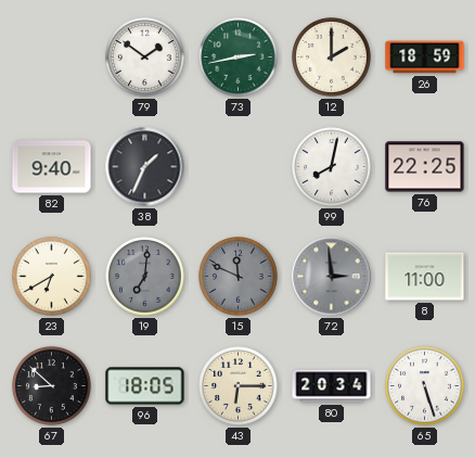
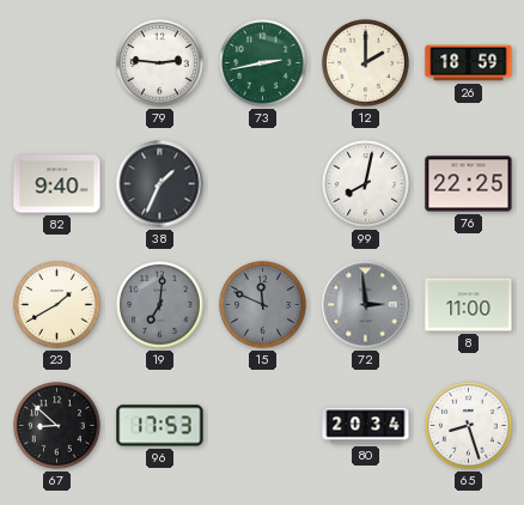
79: 1:51 -> 2:46 (160, 63)
23: 6:40 -> 1:40 (57, 305)
96: 18:05 -> 17:53 (160, 426)
43: 6:15 -> none (239, 386)
65: 5:27 -> 8:27 (469, 426)
